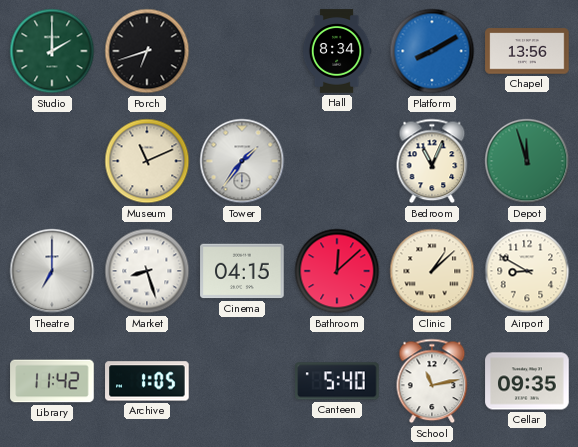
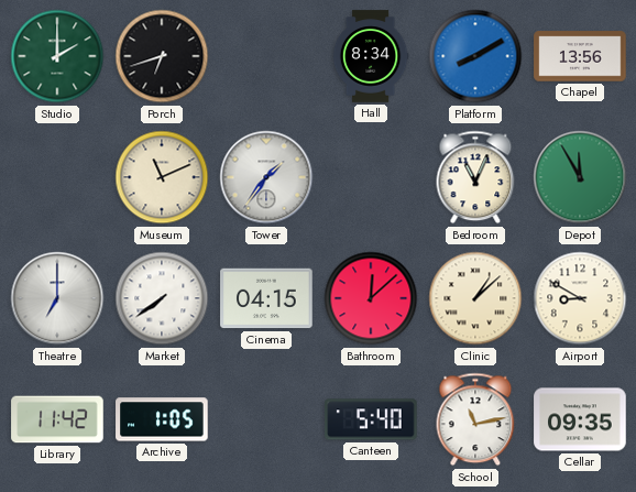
Depot: 11:57 -> 11:55 (580, 177)
Market: 8:27 -> 7:39 (162, 298)
